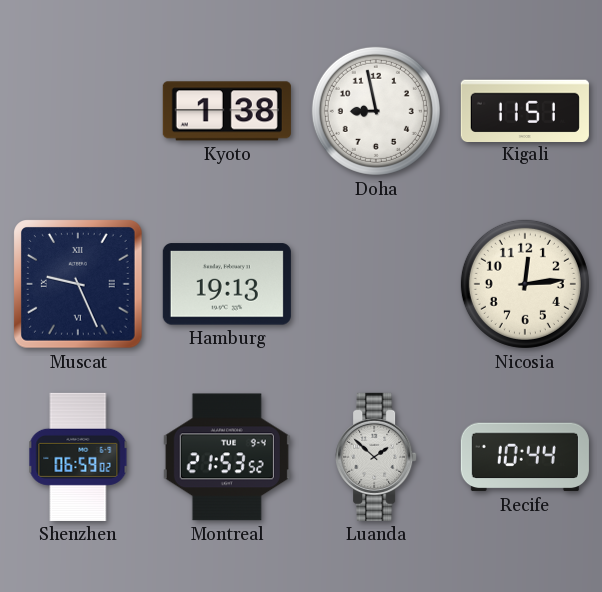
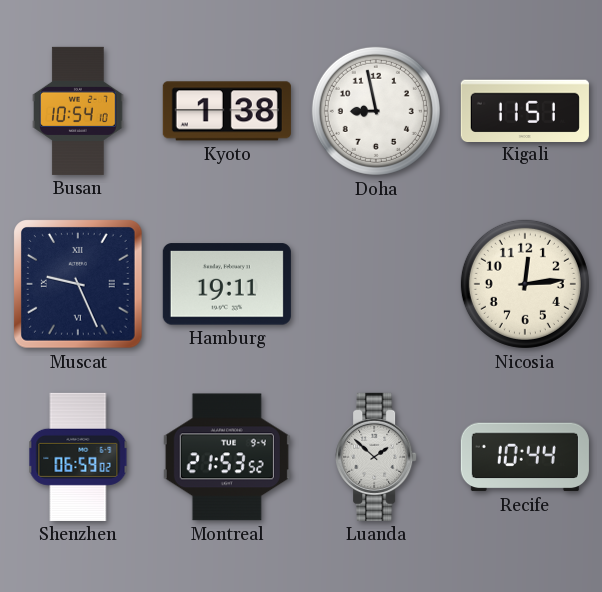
Busan: none -> 10:54 (78, 111)
Hamburg: 19:13 -> 19:11 (227, 284)
